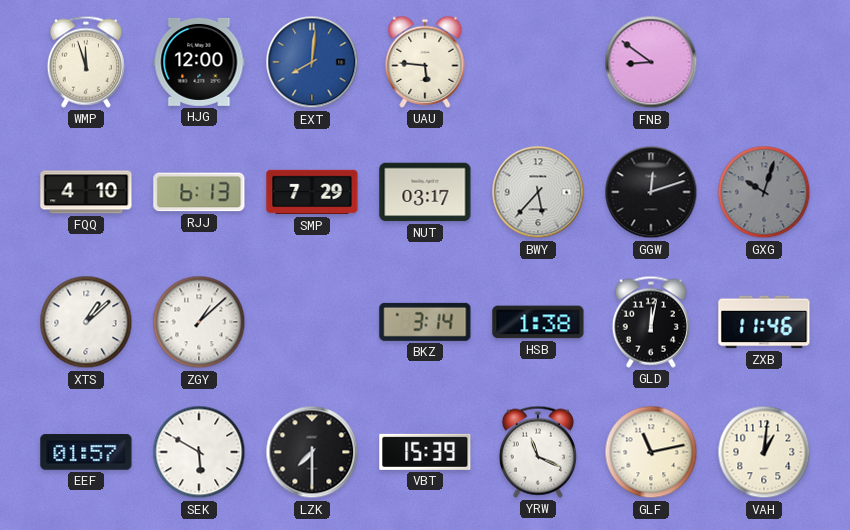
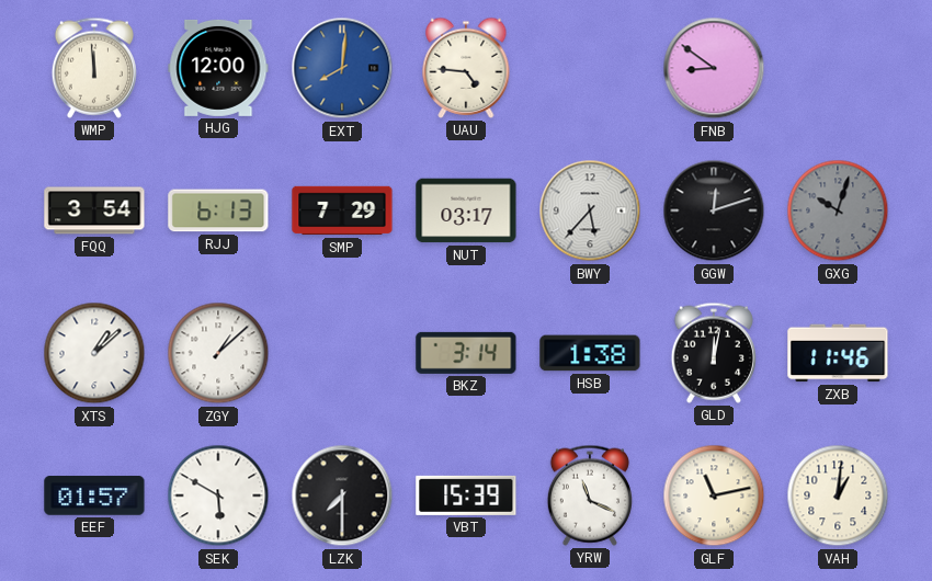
WMP: 11:57 -> 11:59 (94, 68)
UAU: 5:46 -> 4:46 (466, 68)
FQQ: 4:10 -> 3:54 (94, 210)
